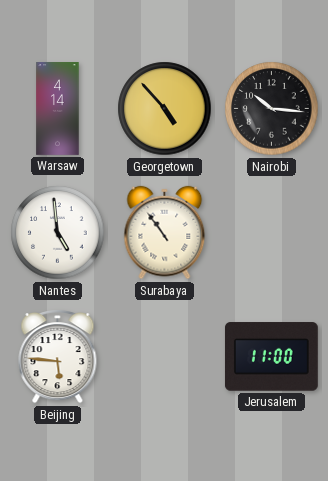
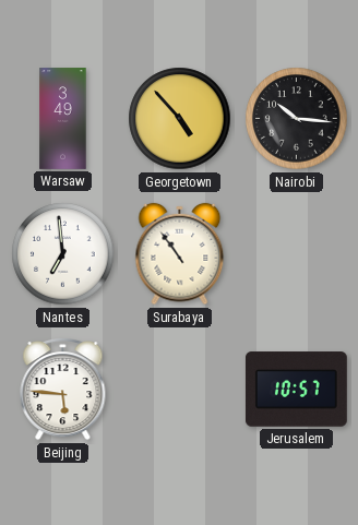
Warsaw: 4:14 -> 3:49 (63, 119)
Nantes: 4:59 -> 6:59 (63, 254)
Jerusalem: 11:00 -> 10:57 (296, 390)
